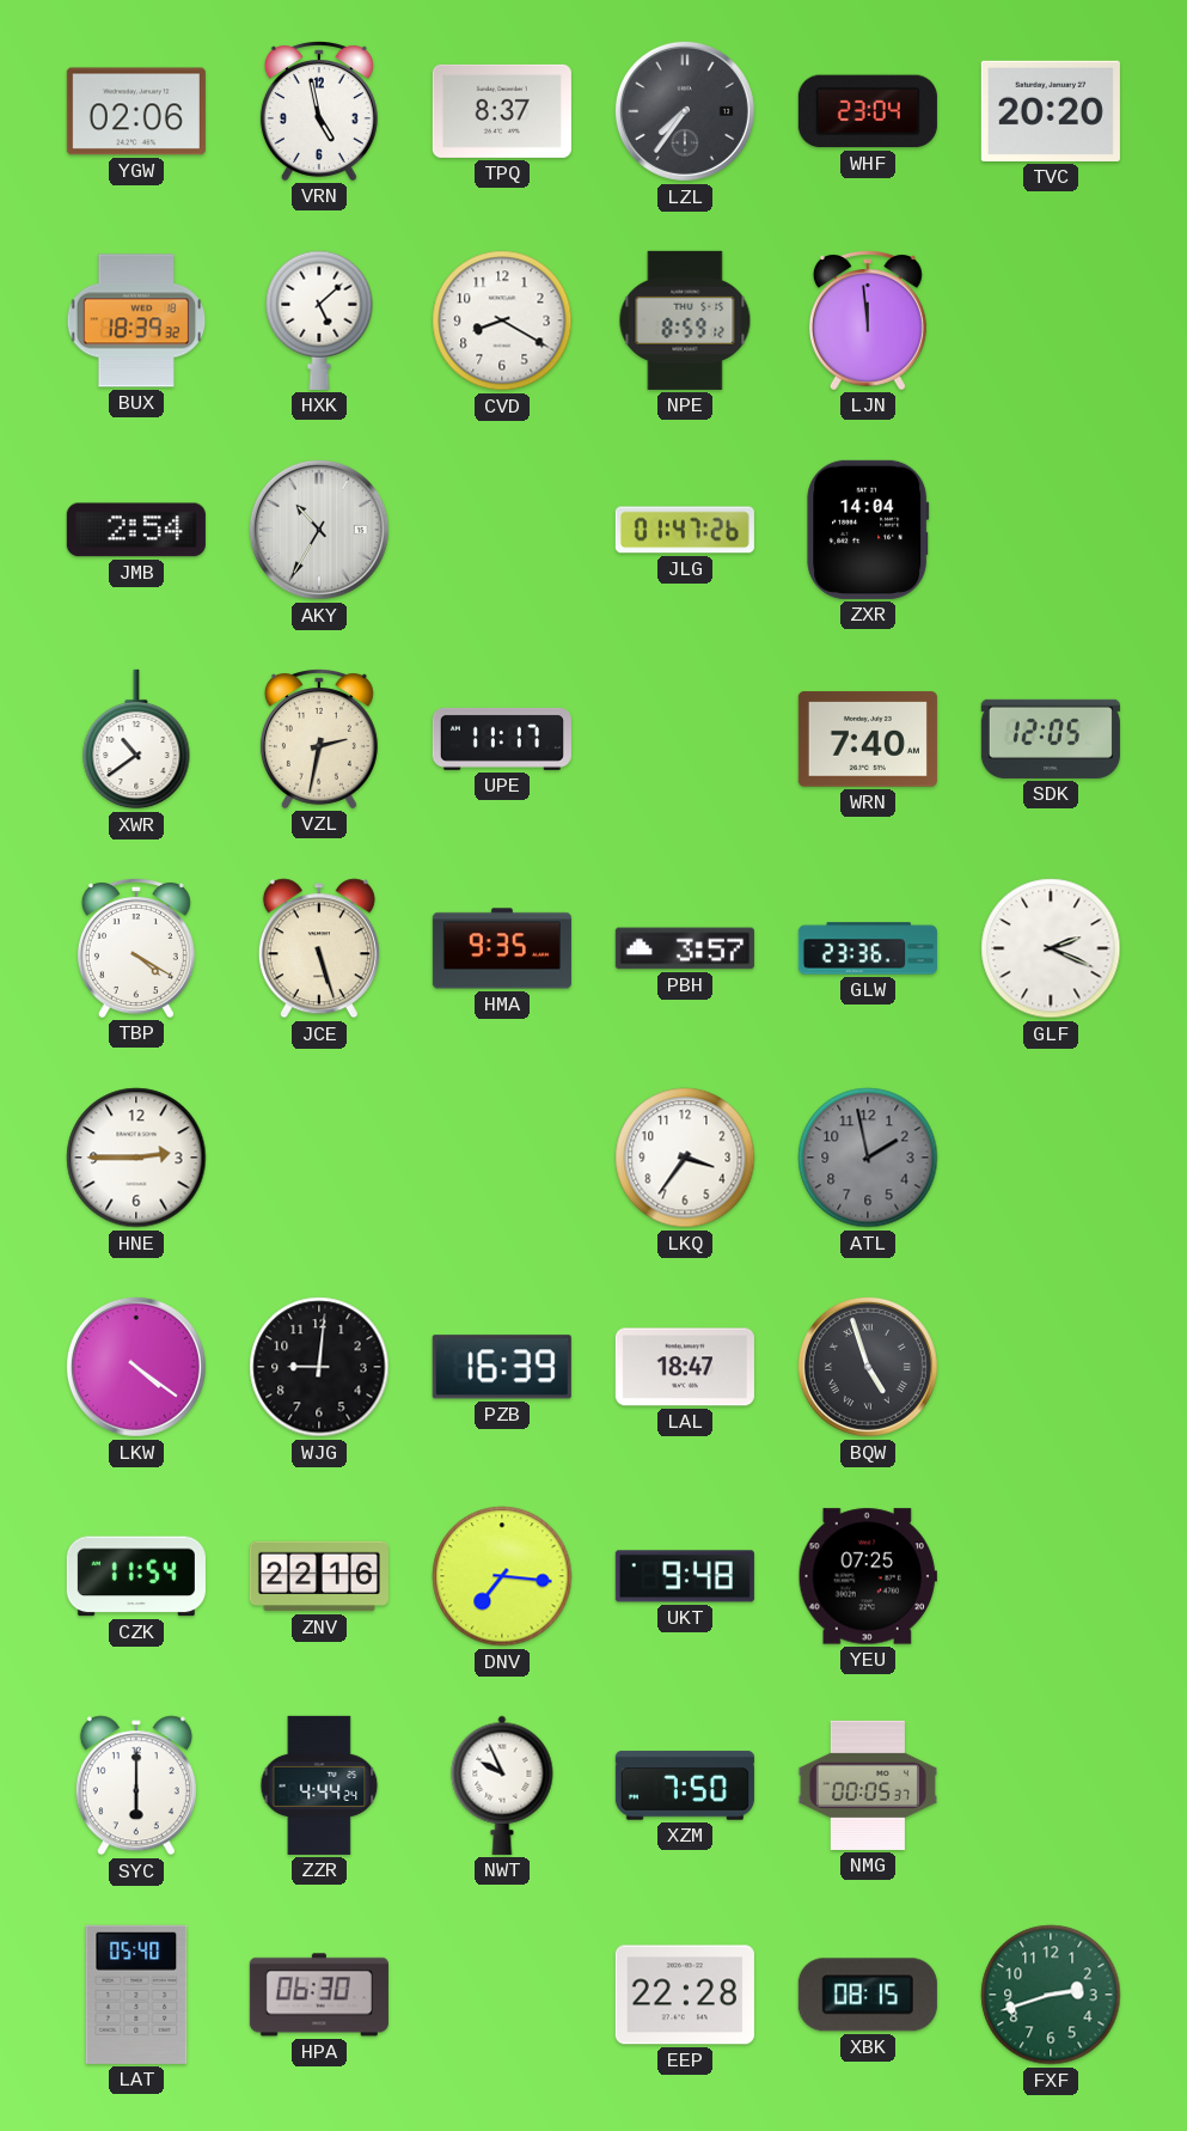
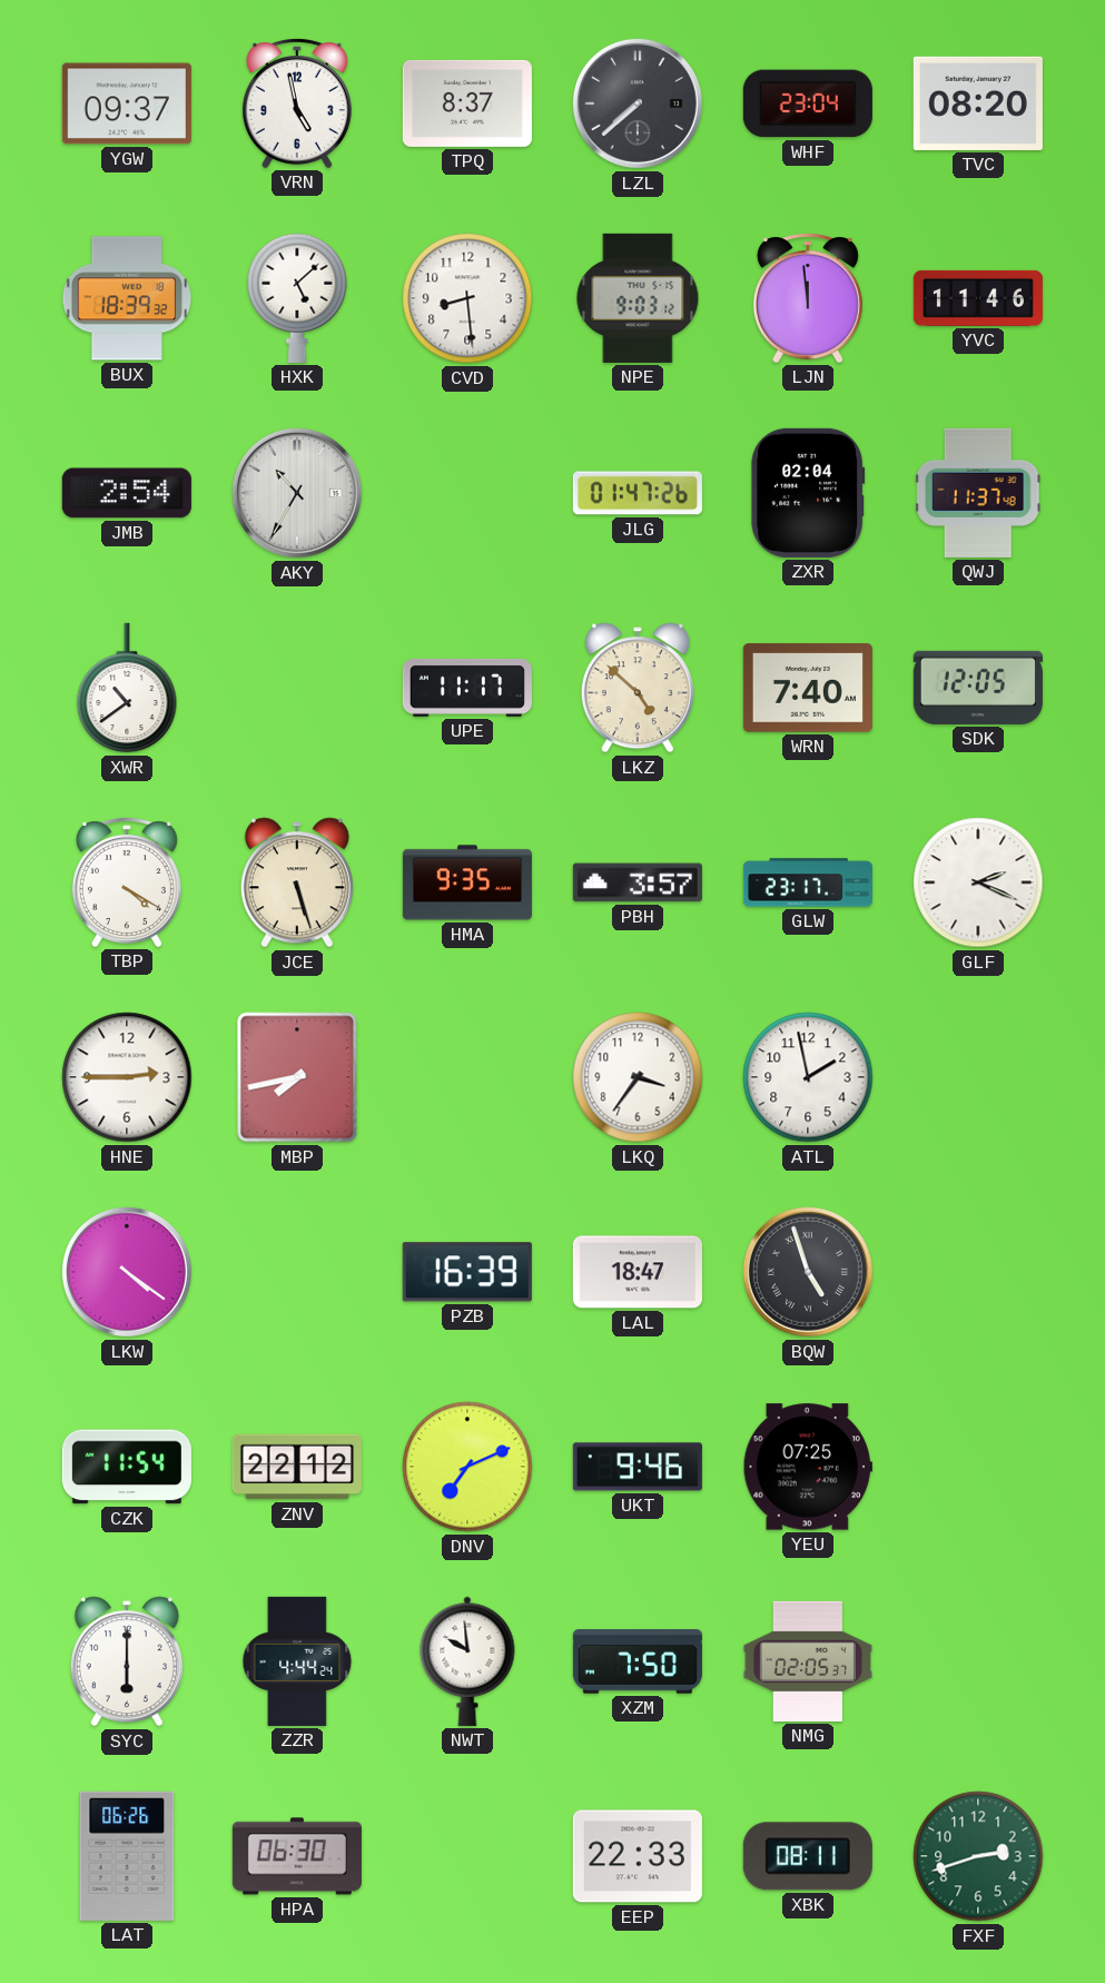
YGW: 02:06 -> 09:37 (127, 103)
LZL: 7:36 -> 7:38 (638, 103)
TVC: 20:20 -> 08:20 (978, 103)
CVD: 8:20 -> 8:29 (467, 298)
NPE: 8:59 -> 9:03 (638, 298)
YVC: none -> 11:46 (978, 298)
ZXR: 14:04 -> 02:04 (808, 493)
QWJ: none -> 11:37 (978, 493)
VZL: 2:32 -> none (319, 739)
LKZ: none -> 4:52 (638, 688)
GLW: 23:36 -> 23:17 (808, 882)
MBP: none -> 7:43 (297, 1077)
ATL dial: grey -> white (808, 1077)
WJG: 9:01 -> none (319, 1367)
ZNV: 22:16 -> 22:12 (297, 1467)
DNV: 7:16 -> 7:11 (467, 1467)
UKT: 9:48 -> 9:46 (638, 1467)
NWT: 9:56 -> 9:59 (467, 1661)
NMG: 00:05 -> 02:05 (808, 1661)
LAT: 05:40 -> 06:26 (127, 1856)
EEP: 22:28 -> 22:33 (638, 1856)
XBK: 08:15 -> 08:11 (808, 1856)
